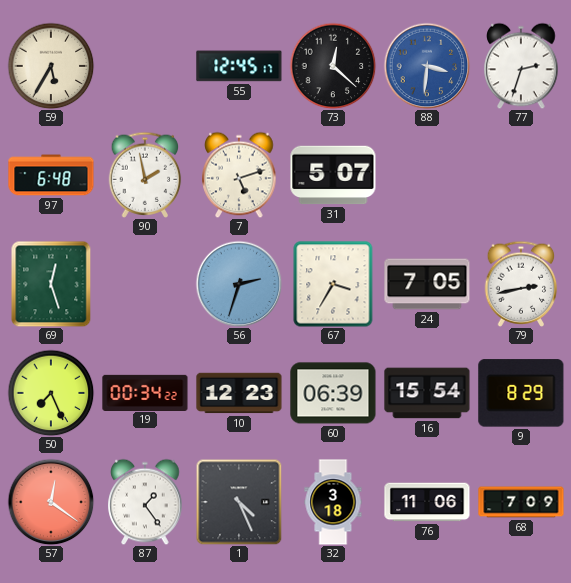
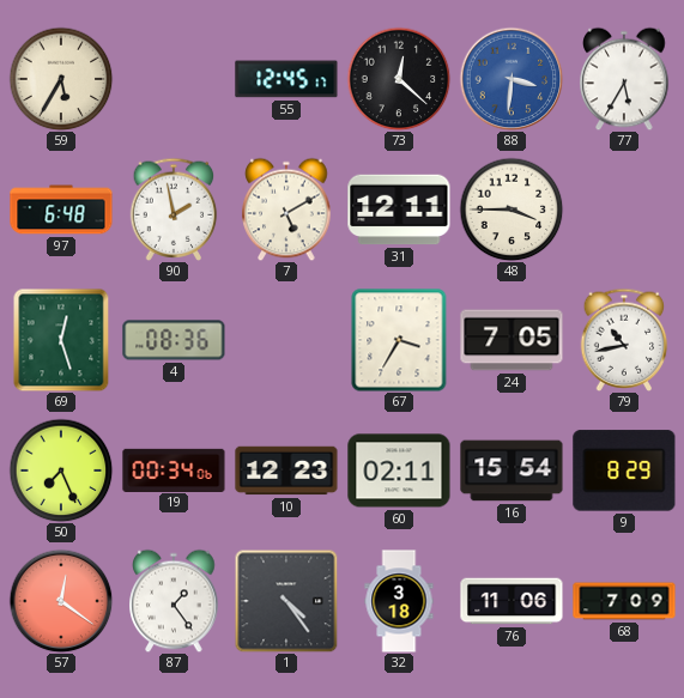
77: 2:33 -> 5:35 (624, 79)
7: 5:12 -> 5:10 (286, 210)
31: 5:07 -> 12:11 (399, 210)
48: none -> 3:45 (512, 210)
4: none -> 08:36 (174, 340)
56: 2:33 -> none (239, 284)
79: 2:43 -> 10:43 (624, 340)
19: 00:34:22 -> 00:34:06 (174, 469)
60: 06:39 -> 02:11 (399, 471)
1: 4:26 -> 4:24 (286, 601)
